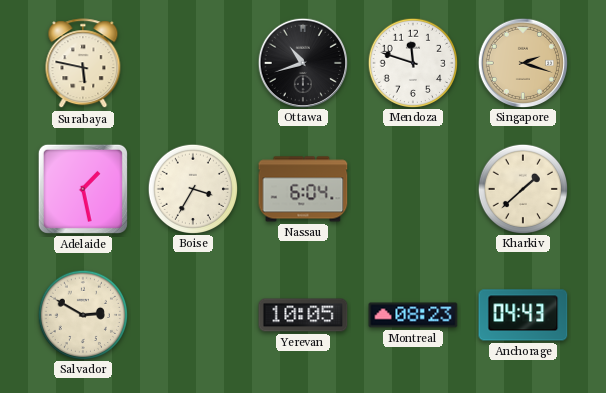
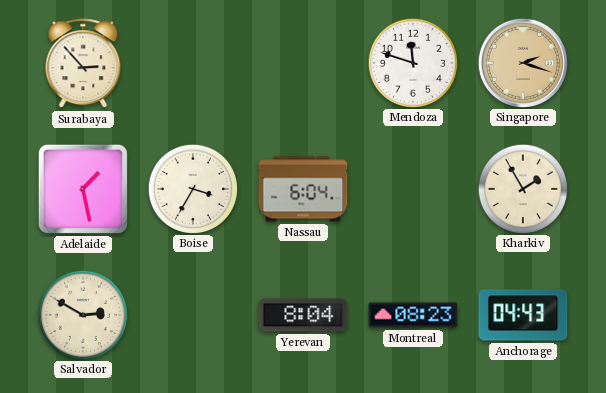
Surabaya: 5:47 -> 2:53 (83, 64)
Ottawa: 10:42 -> none (302, 62)
Kharkiv: 1:38 -> 1:55 (522, 188)
Yerevan: 10:05 -> 8:04 (303, 315)
